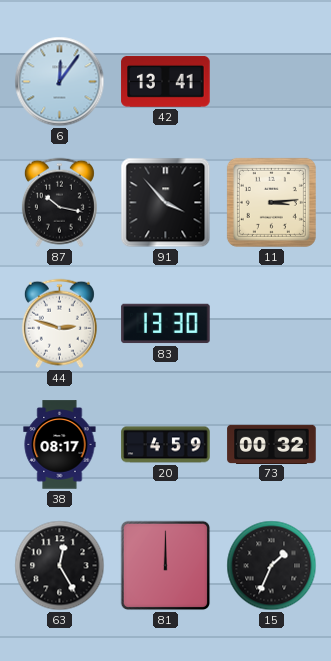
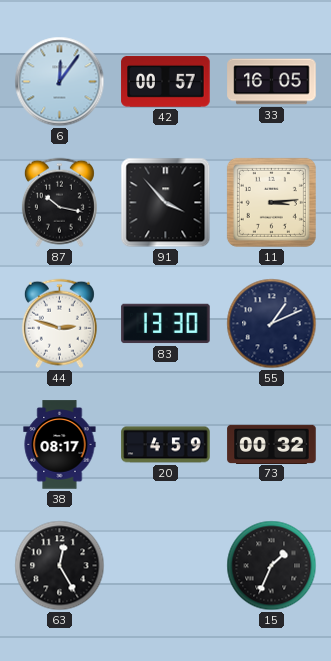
42: 13:41 -> 00:57 (166, 81)
33: none -> 16:05 (272, 82)
55: none -> 1:11 (272, 324)
81: 12:00 -> none (166, 566)
